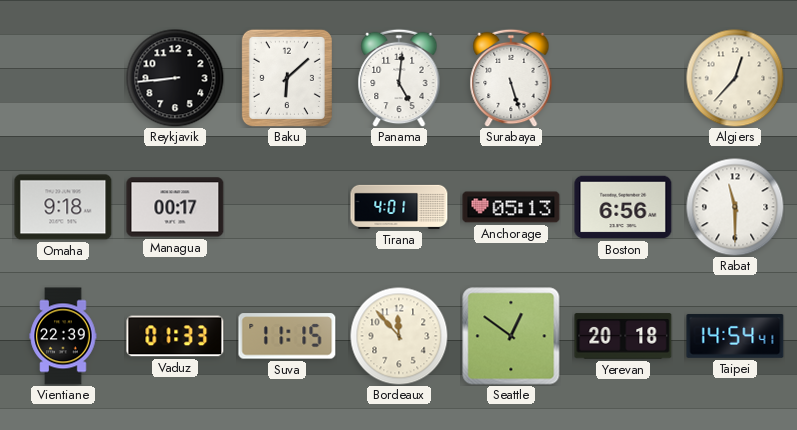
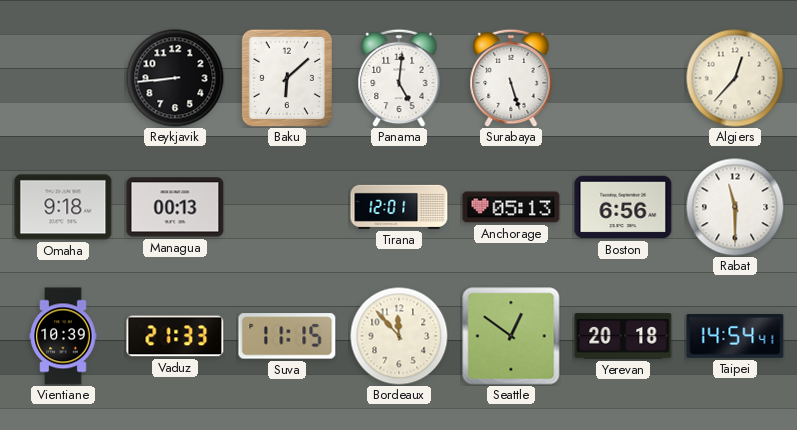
Managua: 00:17 -> 00:13 (175, 207)
Tirana: 4:01 -> 12:01 (399, 207)
Vientiane: 22:39 -> 10:39 (63, 336)
Vaduz: 01:33 -> 21:33 (175, 336)
